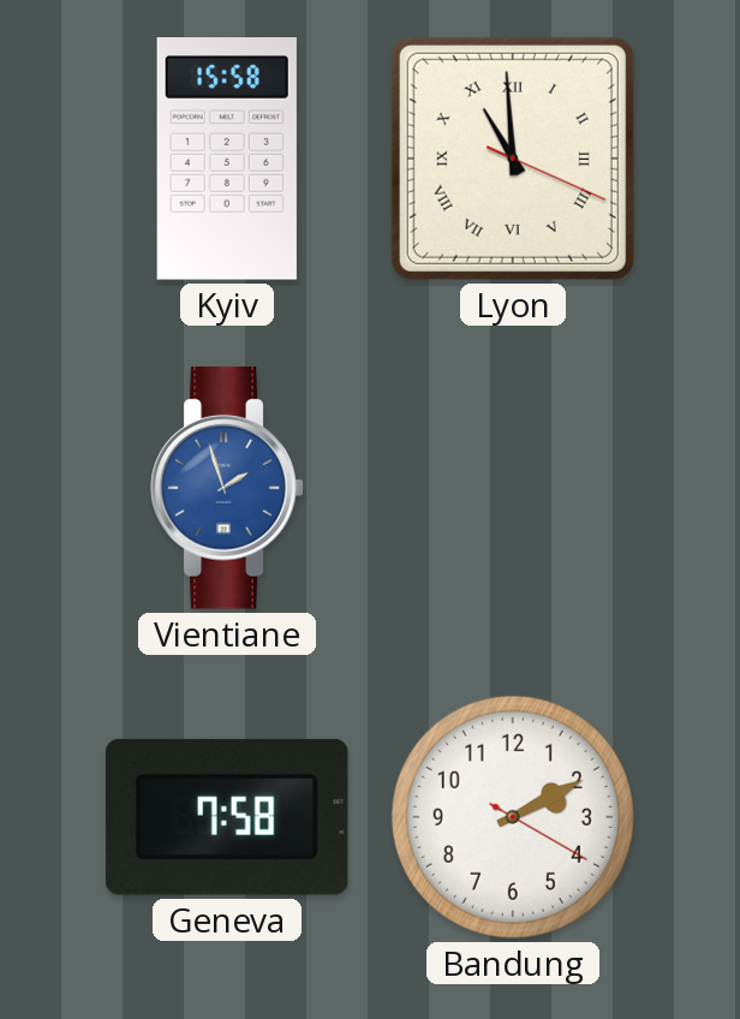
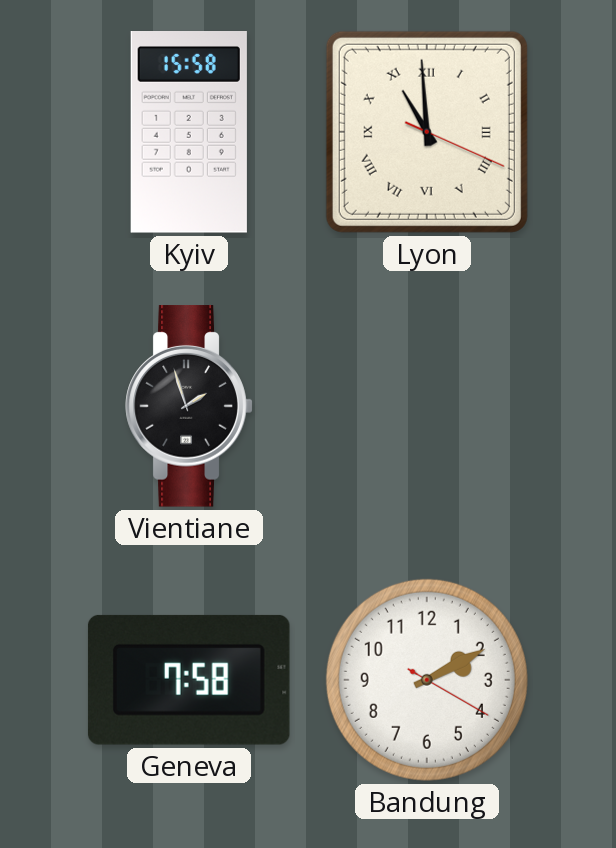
Vientiane dial: blue -> black (189, 406)
